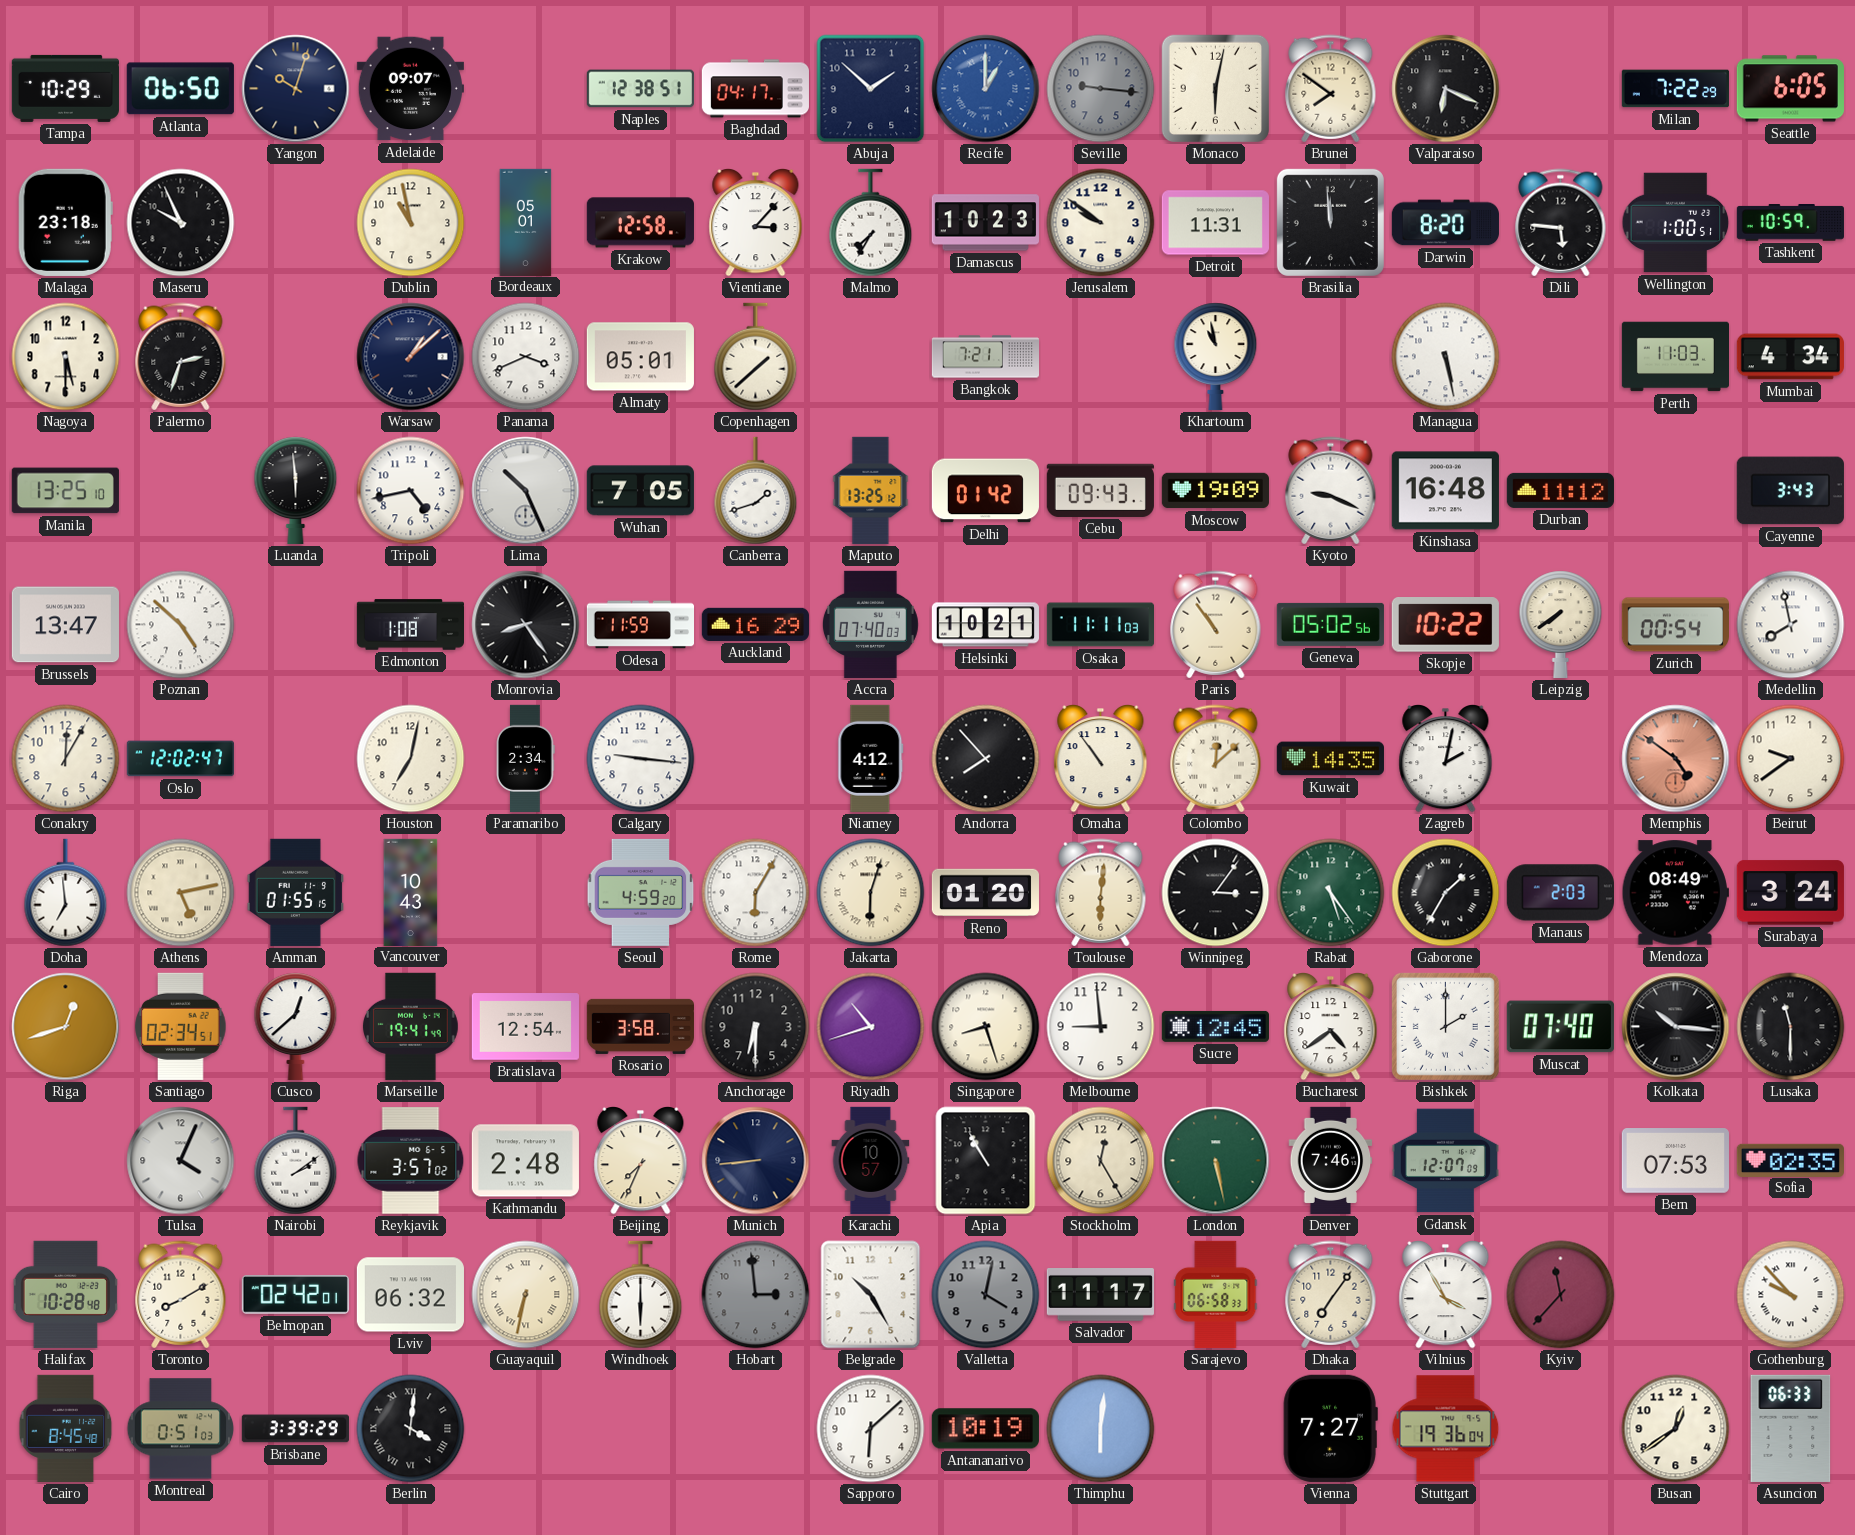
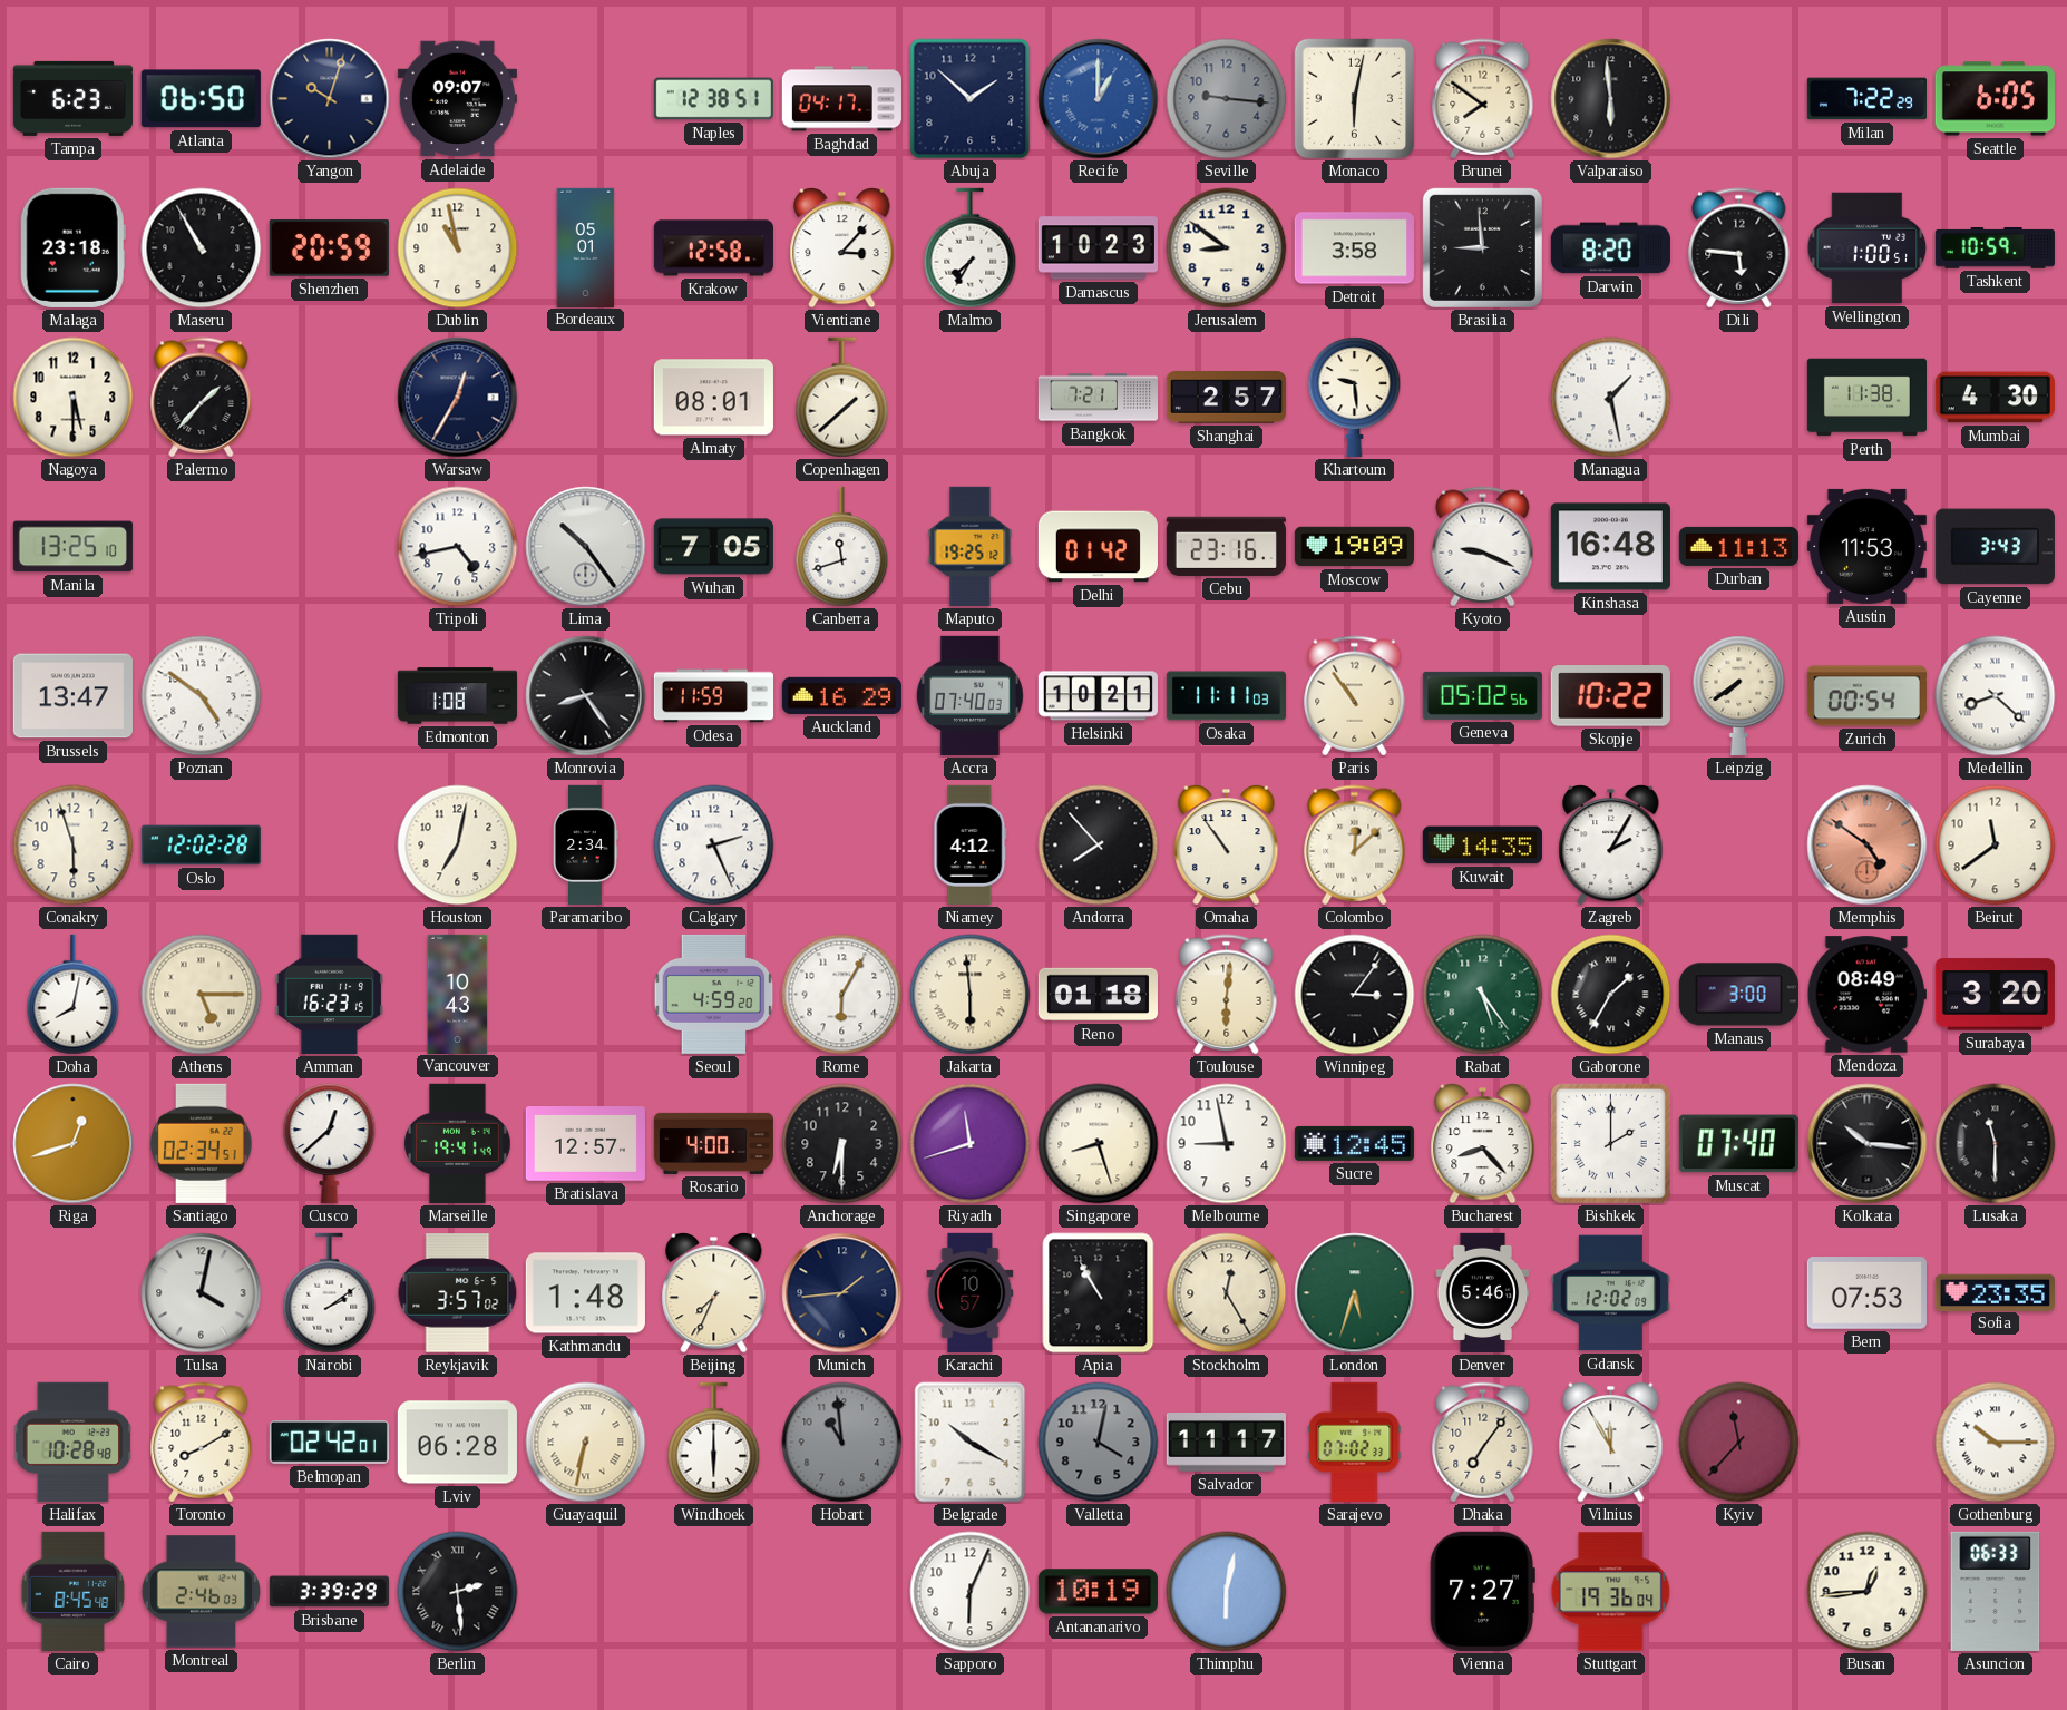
Tampa: 10:29 -> 6:23 (72, 98)
Valparaiso: 6:19 -> 5:59 (1611, 99)
Maseru: 9:56 -> 10:55 (202, 248)
Shenzhen: none -> 20:59 (329, 248)
Jerusalem: 9:51 -> 8:51 (1227, 248)
Detroit: 11:31 -> 3:58 (1354, 248)
Brasilia: 11:59 -> 8:59 (1482, 247)
Palermo: 2:33 -> 1:37 (202, 398)
Warsaw: 1:08 -> 12:35 (458, 398)
Panama: 3:41 -> none (526, 357)
Almaty: 05:01 -> 08:01 (713, 398)
Shanghai: none -> 2:57 (1226, 398)
Khartoum: 10:58 -> 9:29 (1355, 397)
Managua: 5:28 -> 1:28 (1611, 398)
Perth: 11:03 -> 11:38 (1866, 398)
Mumbai: 4:34 -> 4:30 (1995, 398)
Luanda: 5:59 -> none (296, 490)
Lima: 10:26 -> 10:24 (586, 547)
Canberra: 1:42 -> 11:42 (842, 547)
Maputo: 13:25 -> 19:25 (971, 546)
Cebu: 09:43 -> 23:16 (1226, 546)
Durban: 11:12 -> 11:13 (1738, 546)
Austin: none -> 11:53 (1866, 546)
Poznan: 4:52 -> 4:51 (202, 696)
Medellin: 7:58 -> 8:22 (1996, 696)
Conakry: 12:05 -> 5:57 (74, 846)
Oslo: 12:02:47 -> 12:02:28 (201, 846)
Calgary: 9:16 -> 2:26 (714, 846)
Zagreb: 2:02 -> 2:05 (1611, 846)
Beirut: 9:39 -> 11:39 (1996, 846)
Doha: 6:59 -> 8:02 (74, 995)
Athens: 5:13 -> 5:15 (202, 995)
Amman: 01:55 -> 16:23 (330, 994)
Jakarta: 6:03 -> 5:59 (971, 995)
Reno: 01:20 -> 01:18 (1098, 995)
Manaus: 2:03 -> 3:00 (1738, 995)
Surabaya: 3:24 -> 3:20 (1995, 995)
Bratislava: 12:54 -> 12:57 (585, 1144)
Rosario: 3:58 -> 4:00 (713, 1143)
Riyadh: 10:42 -> 11:42 (971, 1144)
Melbourne: 8:59 -> 8:58 (1227, 1144)
Bucharest: 4:39 -> 8:23 (1483, 1144)
Tulsa: 4:04 -> 4:02 (202, 1293)
Kathmandu: 2:48 -> 1:48 (585, 1293)
Munich: 8:44 -> 1:44 (842, 1293)
London: 5:28 -> 5:33 (1355, 1293)
Denver: 7:46 -> 5:46 (1483, 1292)
Gdansk: 12:07 -> 12:02 (1610, 1293)
Sofia: 02:35 -> 23:35 (1995, 1292)
Lviv: 06:32 -> 06:28 (457, 1443)
Hobart: 2:59 -> 10:59 (842, 1443)
Belgrade: 10:25 -> 10:20 (971, 1443)
Sarajevo: 06:58 -> 07:02 (1355, 1442)
Vilnius: 3:55 -> 11:55 (1611, 1443)
Gothenburg: 9:53 -> 10:15 (1996, 1443)
Montreal: 0:51 -> 2:46 (202, 1592)
Berlin: 4:01 -> 2:29 (458, 1592)
Sapporo: 6:08 -> 6:04 (971, 1592)
Thimphu: 6:01 -> 6:02 (1227, 1592)
Busan: 12:39 -> 12:44 (1868, 1592)
